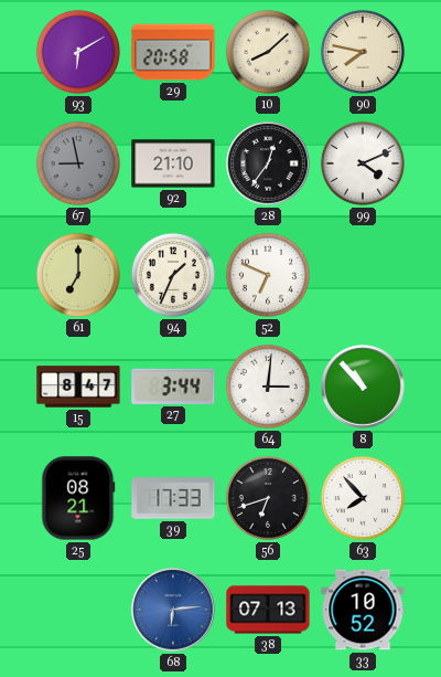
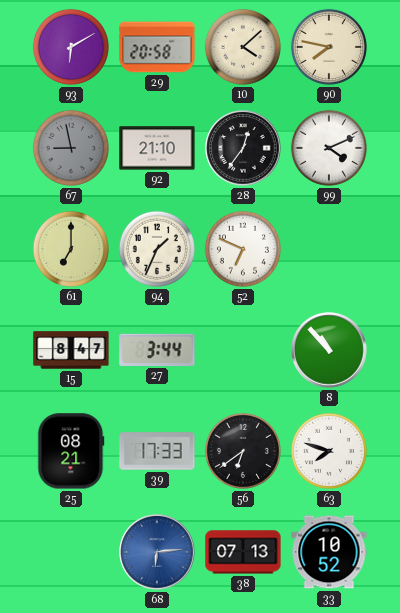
10: 8:08 -> 4:08 (243, 47)
64: 3:01 -> none (268, 387)
56: 6:42 -> 6:39 (243, 451)
63: 7:53 -> 7:48 (329, 451)
